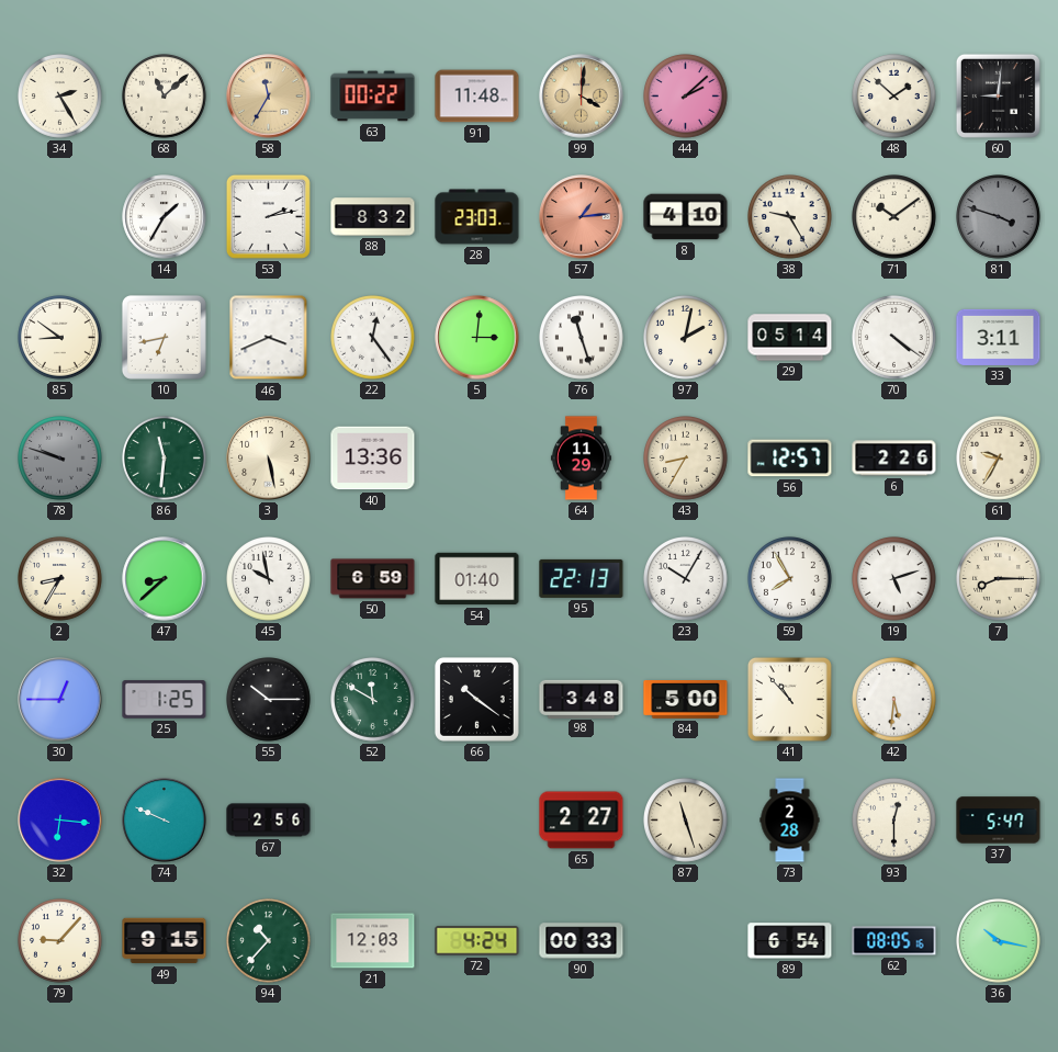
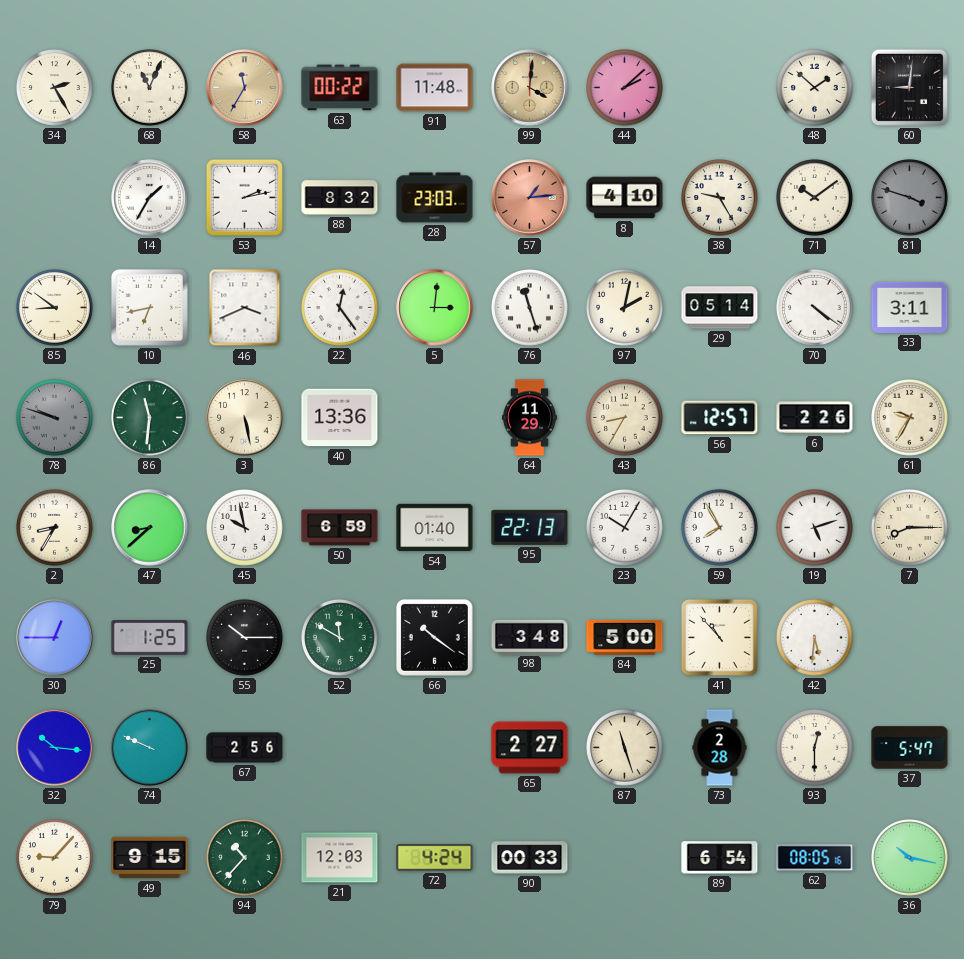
68: 11:08 -> 11:04 (150, 88)
32: 6:16 -> 10:16 (55, 748)
